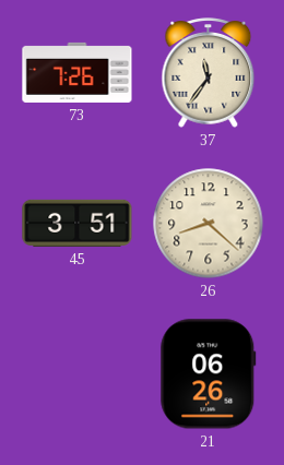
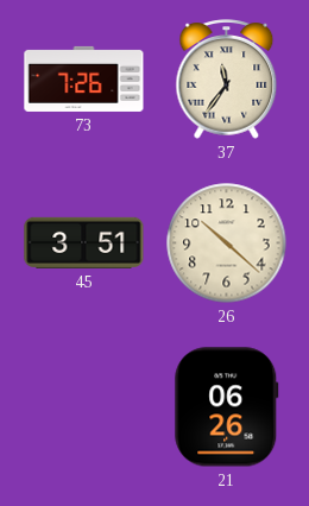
26: 8:22 -> 10:22 (227, 243)
